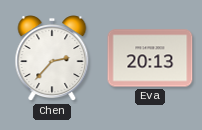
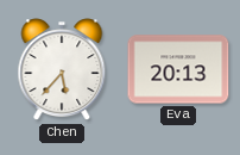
Chen: 2:37 -> 5:37 (62, 70)
